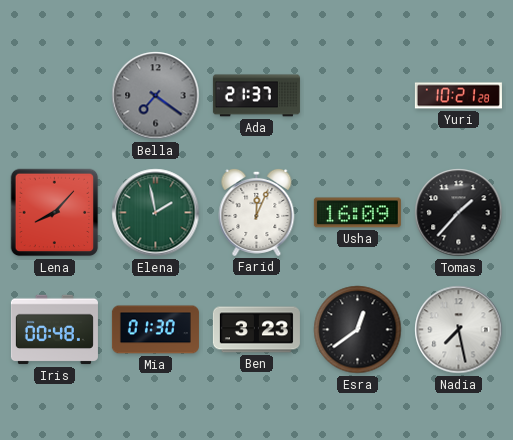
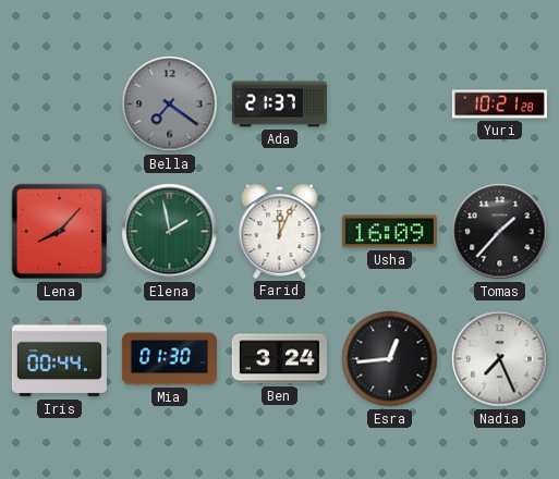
Iris: 00:48 -> 00:44 (59, 359)
Ben: 3:23 -> 3:24 (279, 359)
Esra: 12:39 -> 12:44 (390, 359)
Nadia: 7:28 -> 7:26 (500, 359)
